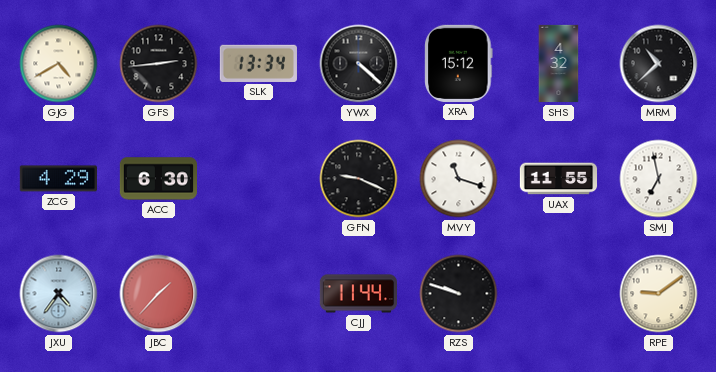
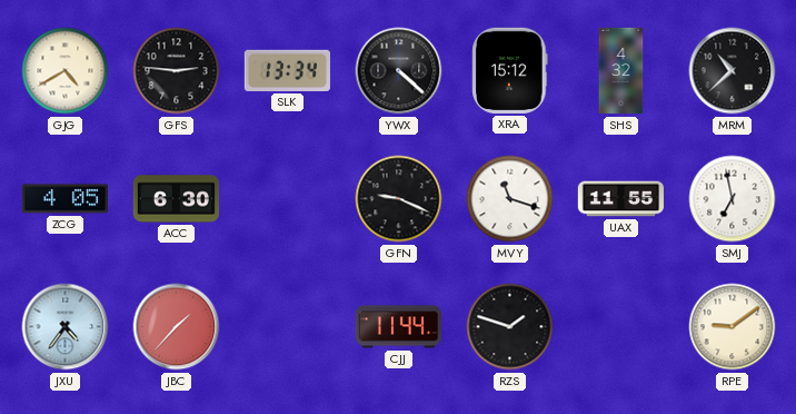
GFS: 2:44 -> 2:46 (177, 71)
ZCG: 4:29 -> 4:05 (64, 199)
RZS: 9:48 -> 1:48 (510, 327)
